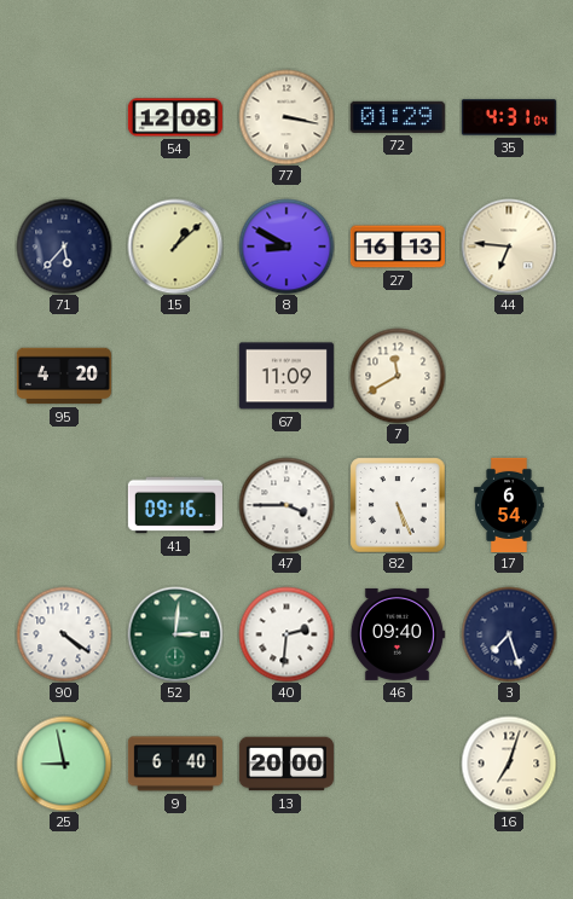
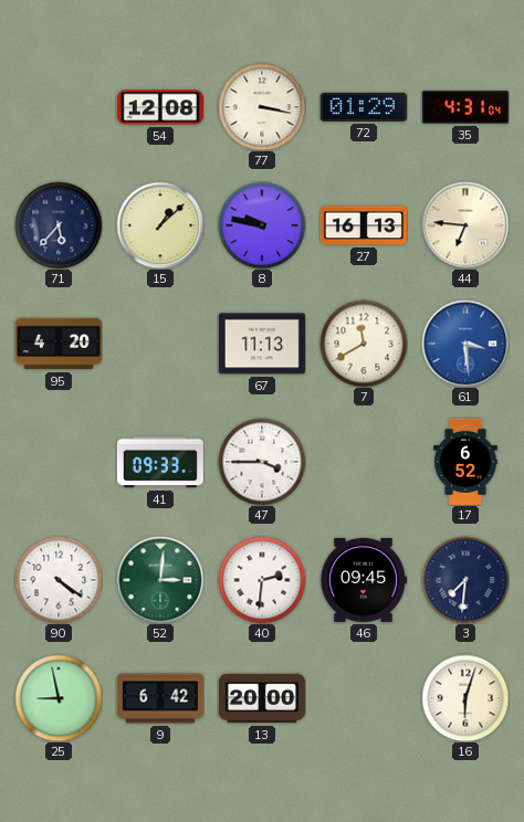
8: 8:50 -> 9:47 (262, 225)
67: 11:09 -> 11:13 (262, 344)
61: none -> 3:29 (465, 344)
41: 09:16 -> 09:33 (160, 462)
82: 5:26 -> none (398, 505)
17: 6:54 -> 6:52 (465, 461)
46: 09:40 -> 09:45 (364, 580)
3: 7:27 -> 7:31 (465, 580)
9: 6:40 -> 6:42 (160, 698)
16: 7:03 -> 6:03 (465, 698)
